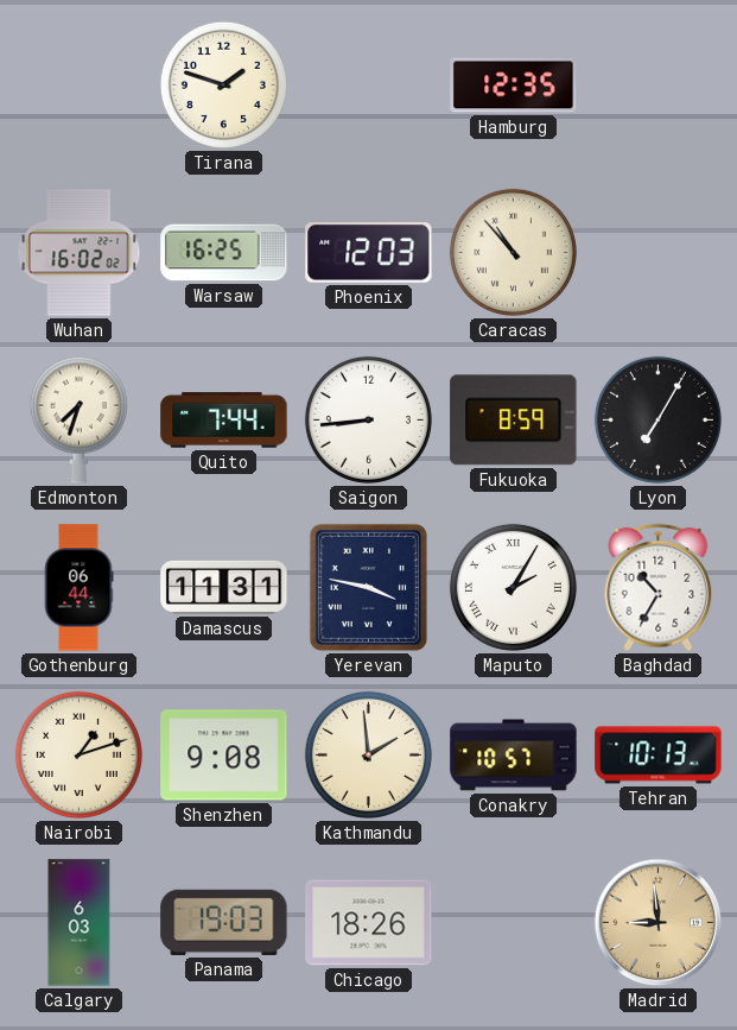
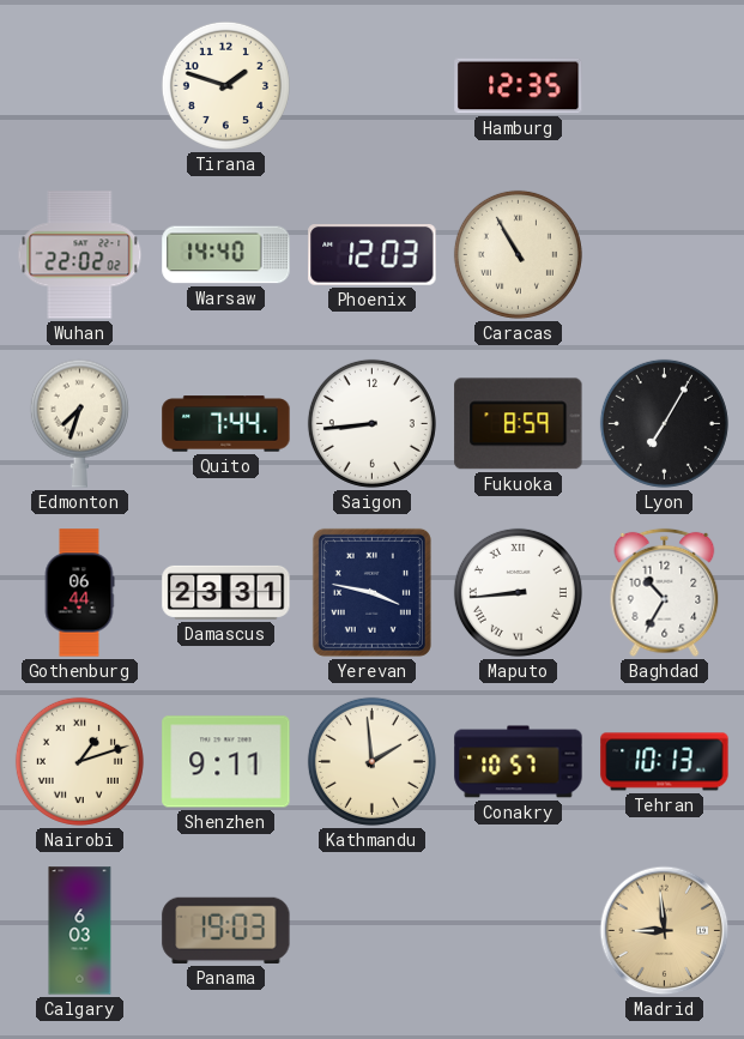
Wuhan: 16:02 -> 22:02 (80, 255)
Warsaw: 16:25 -> 14:40 (226, 255)
Caracas: 10:53 -> 10:55 (518, 254)
Damascus: 11:31 -> 23:31 (226, 592)
Maputo: 2:05 -> 8:44 (518, 592)
Shenzhen: 9:08 -> 9:11 (226, 762)
Chicago: 18:26 -> none (369, 923)
